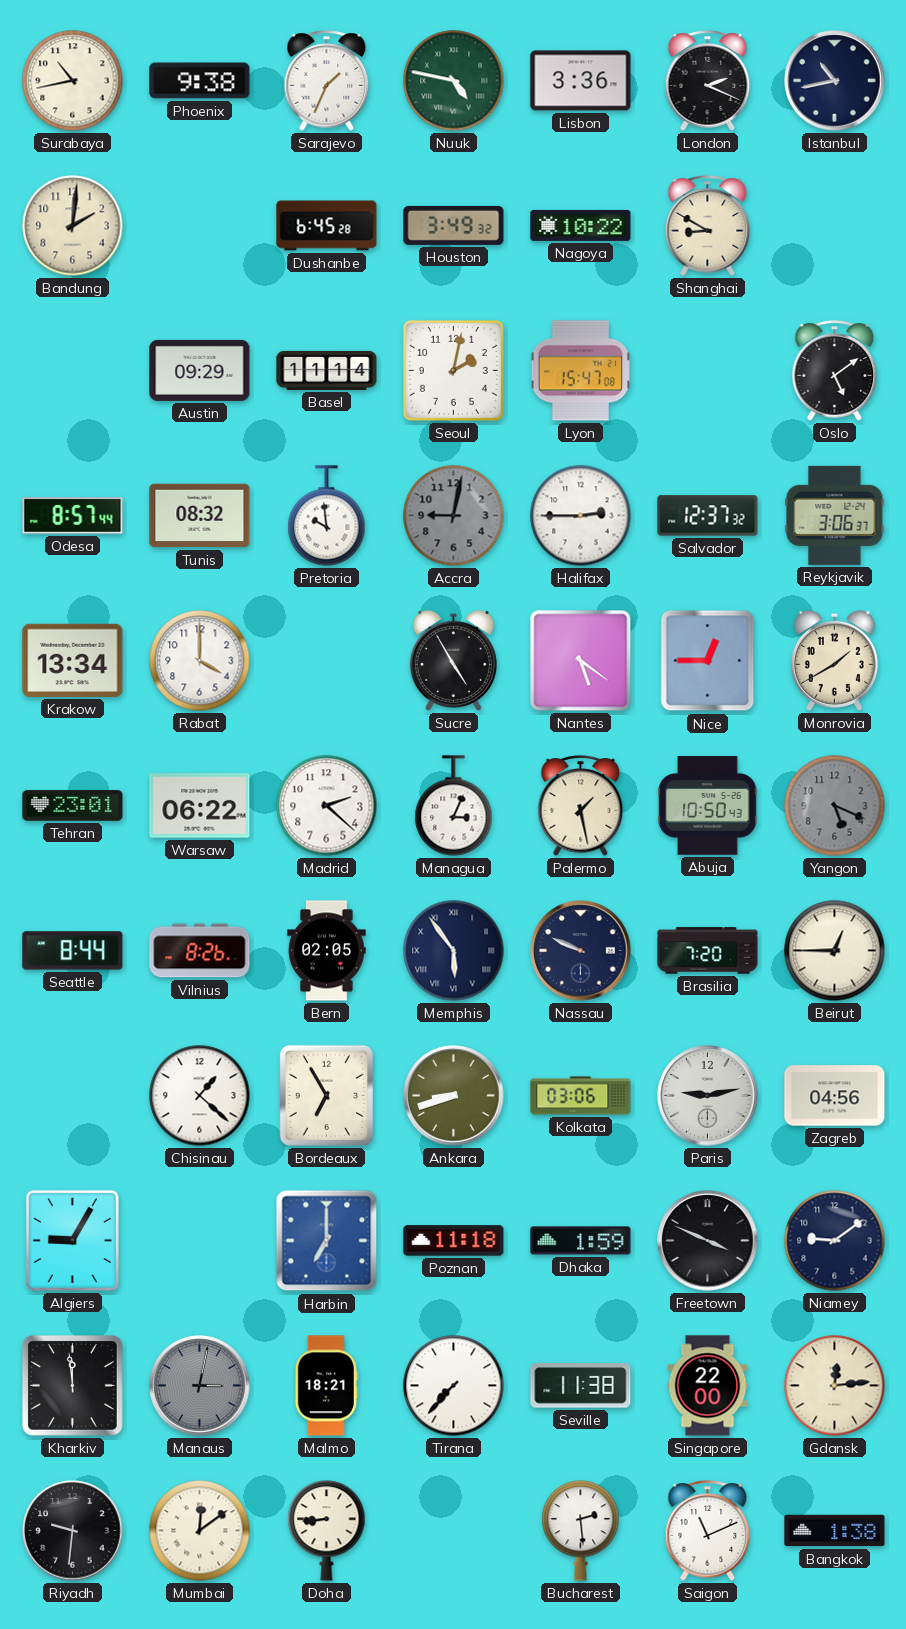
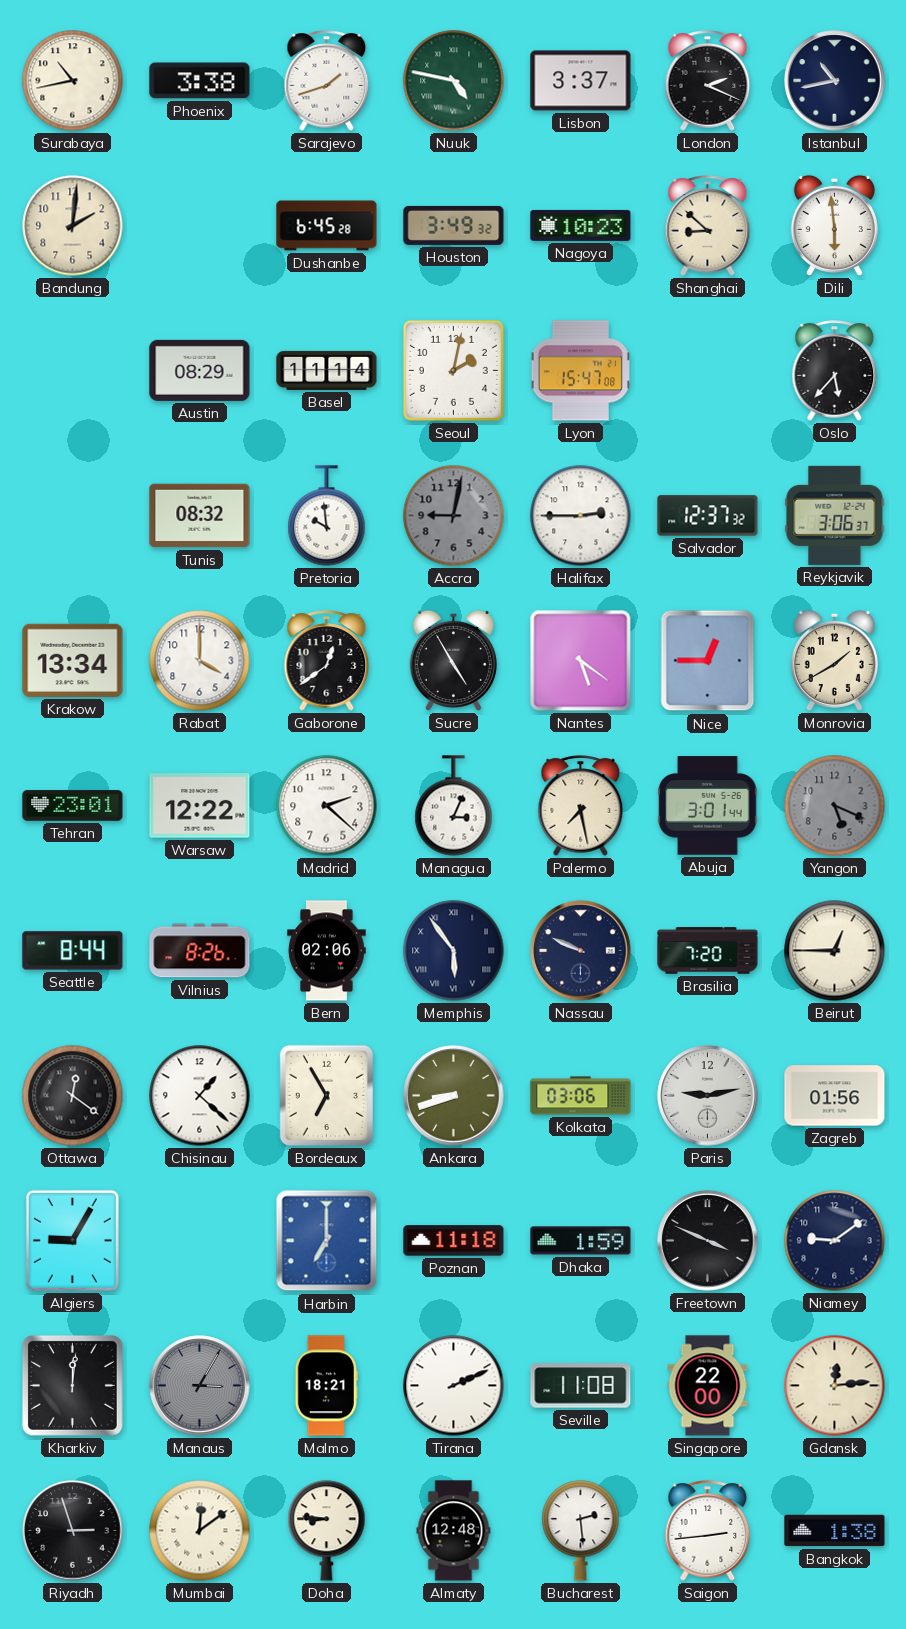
Phoenix: 9:38 -> 3:38 (200, 81)
Sarajevo: 1:34 -> 1:42 (327, 81)
Lisbon: 3:36 -> 3:37 (581, 81)
Nagoya: 10:22 -> 10:23 (581, 225)
Shanghai: 8:50 -> 8:52 (708, 226)
Dili: none -> 5:59 (834, 225)
Austin: 09:29 -> 08:29 (200, 370)
Oslo: 5:09 -> 5:37 (835, 371)
Odesa: 8:57 -> none (73, 516)
Gaborone: none -> 12:39 (327, 661)
Warsaw: 06:22 -> 12:22 (200, 806)
Palermo: 1:28 -> 7:28 (581, 806)
Abuja: 10:50 -> 3:01 (708, 806)
Bern: 02:05 -> 02:06 (327, 951)
Ottawa: none -> 12:21 (73, 1096)
Zagreb: 04:56 -> 01:56 (835, 1096)
Kharkiv: 11:59 -> 12:01 (72, 1385)
Manaus: 3:02 -> 3:05 (200, 1386)
Tirana: 7:37 -> 2:11 (454, 1386)
Seville: 11:38 -> 11:08 (581, 1386)
Riyadh: 9:31 -> 2:57 (73, 1531)
Doha: 8:44 -> 8:46 (327, 1531)
Almaty: none -> 12:48 (454, 1531)
Saigon: 11:11 -> 2:44 (708, 1531)
